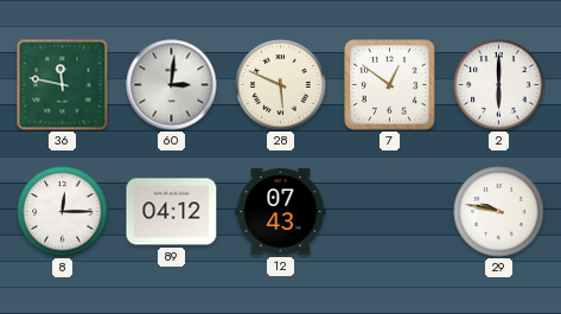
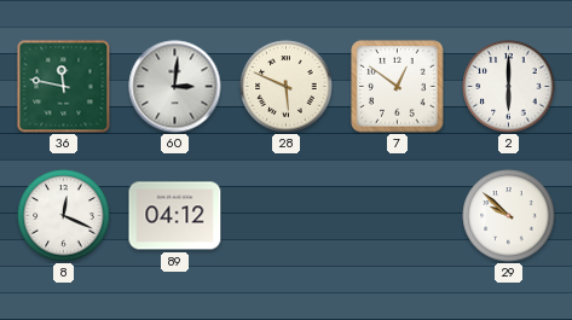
8: 12:15 -> 12:19 (64, 216)
12: 07:43 -> none (281, 212)
29: 9:47 -> 9:52 (509, 216)
